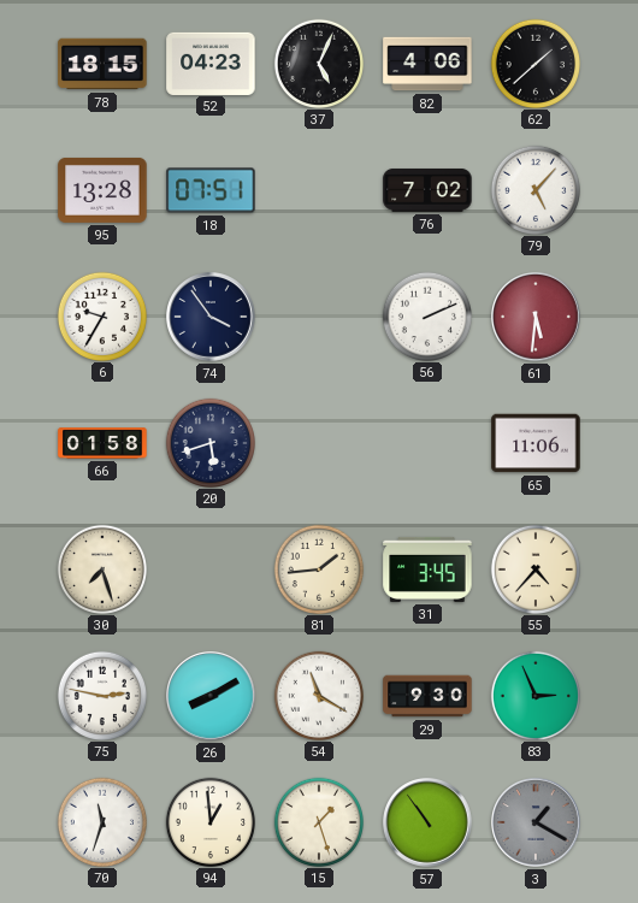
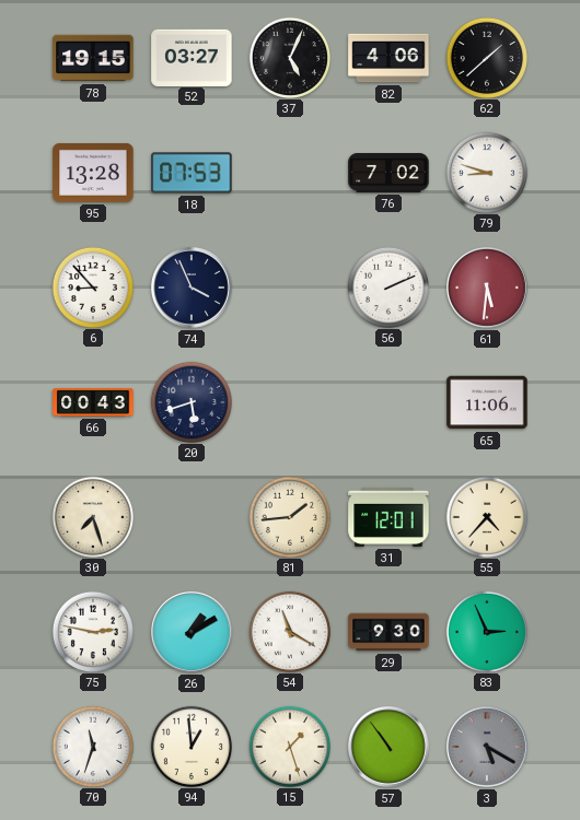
78: 18:15 -> 19:15 (93, 58)
52: 04:23 -> 03:27 (192, 57)
18: 07:51 -> 07:53 (192, 173)
79: 5:07 -> 8:48 (486, 172)
6: 9:35 -> 8:53 (92, 286)
74: 3:54 -> 3:56 (193, 289)
66: 01:58 -> 00:43 (93, 402)
31: 3:45 -> 12:01 (388, 517)
26: 8:10 -> 1:10 (193, 633)
3: 1:20 -> 5:20 (488, 748)
